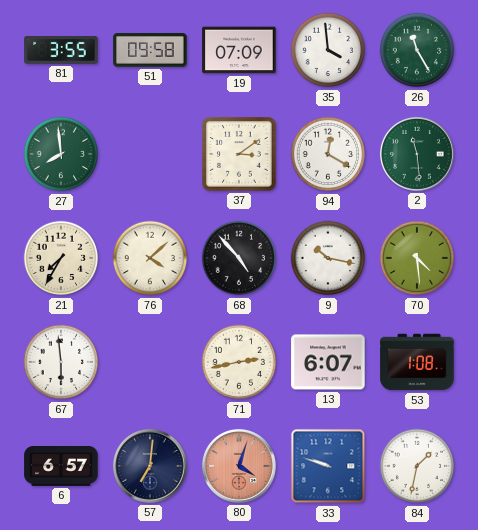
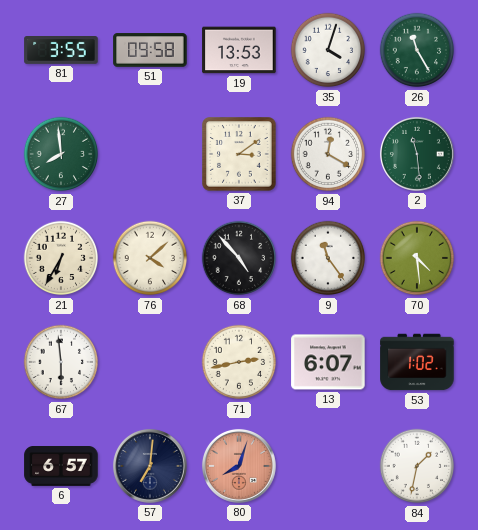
19: 07:09 -> 13:53 (239, 50)
35: 3:59 -> 4:03 (328, 50)
21: 7:35 -> 6:35 (61, 258)
9: 10:17 -> 11:24 (328, 258)
53: 1:08 -> 1:02 (417, 362)
80: 4:03 -> 8:03 (239, 466)
33: 9:48 -> none (328, 466)
